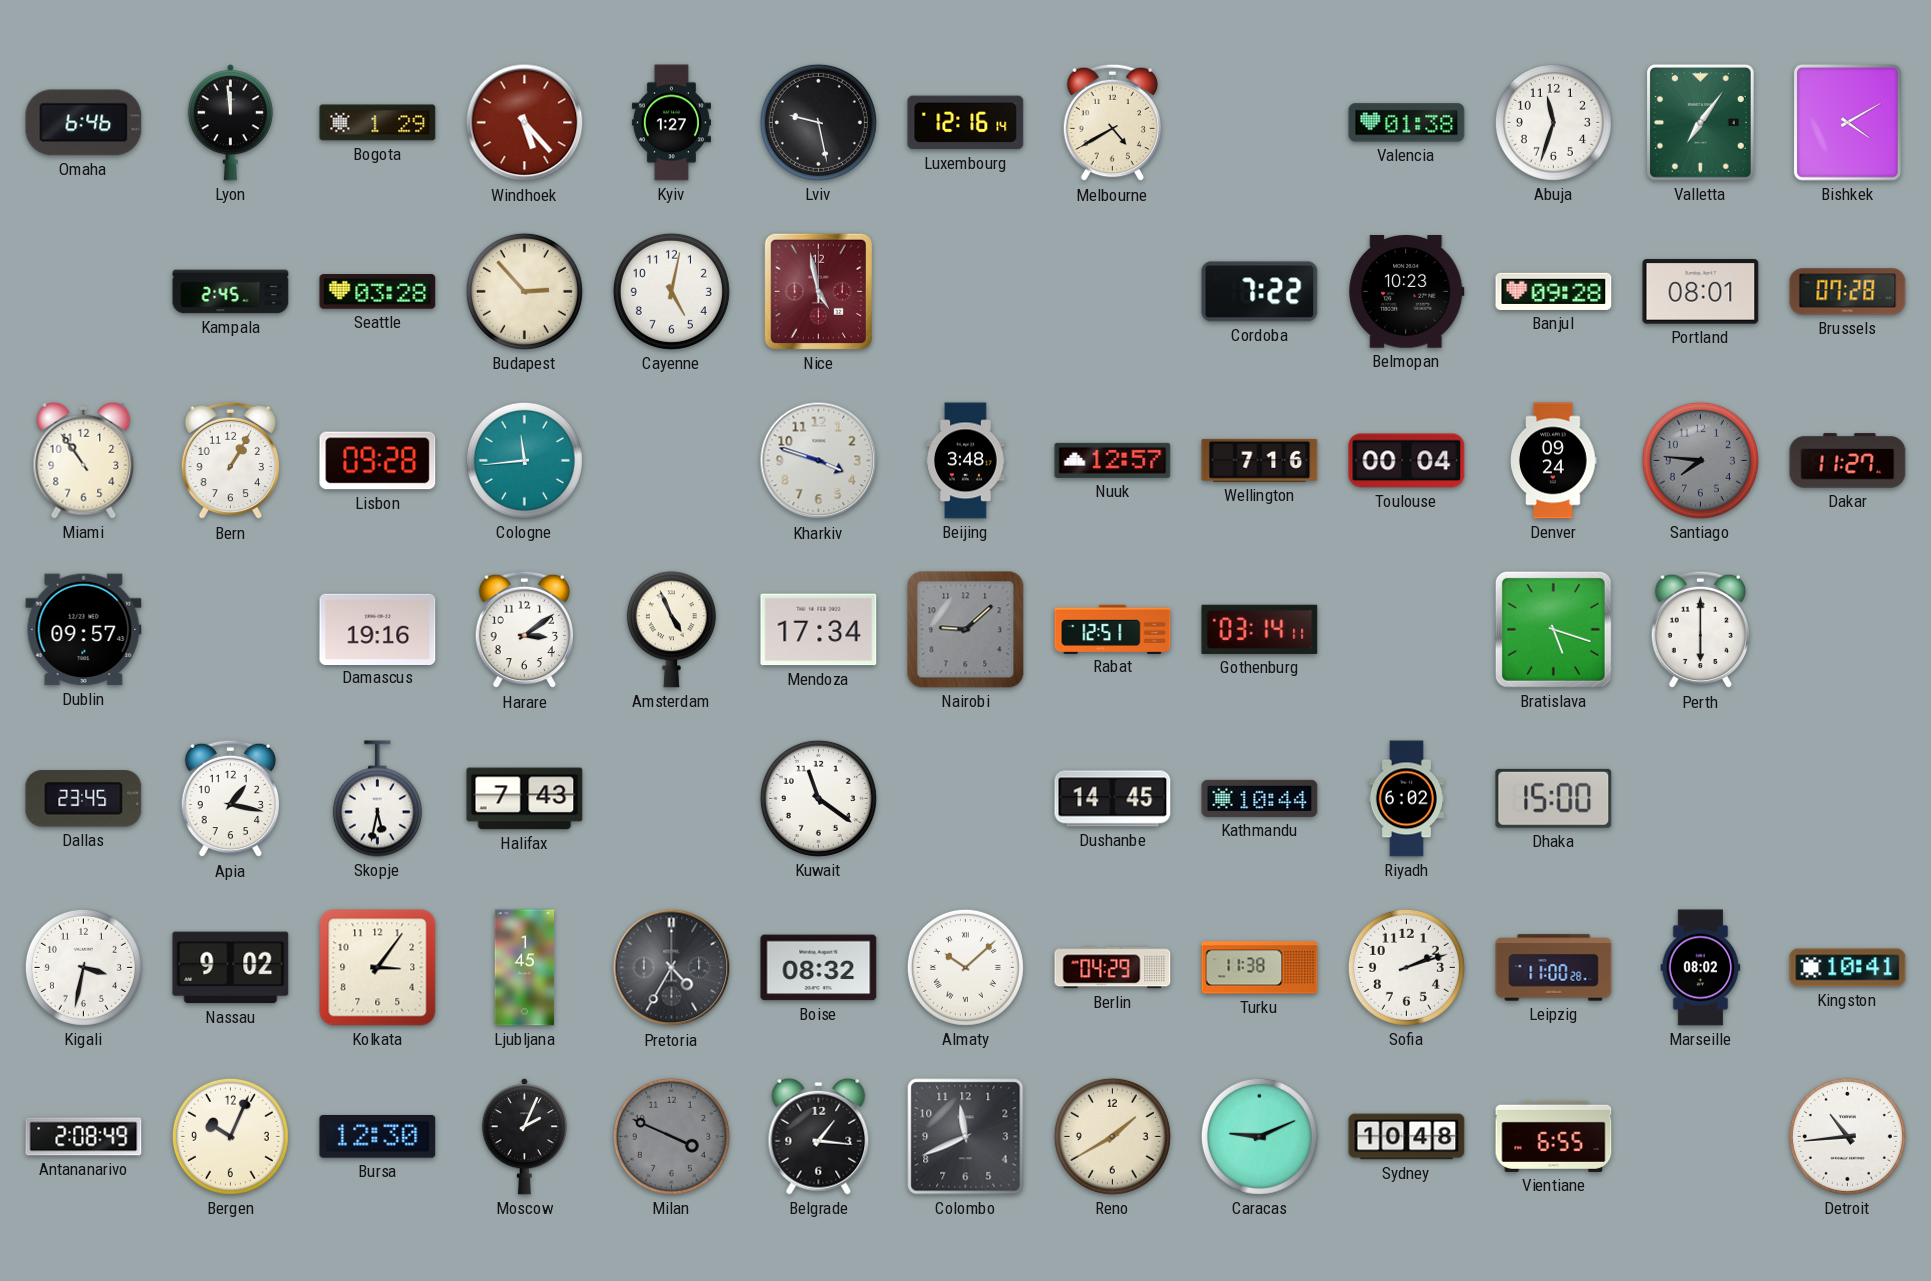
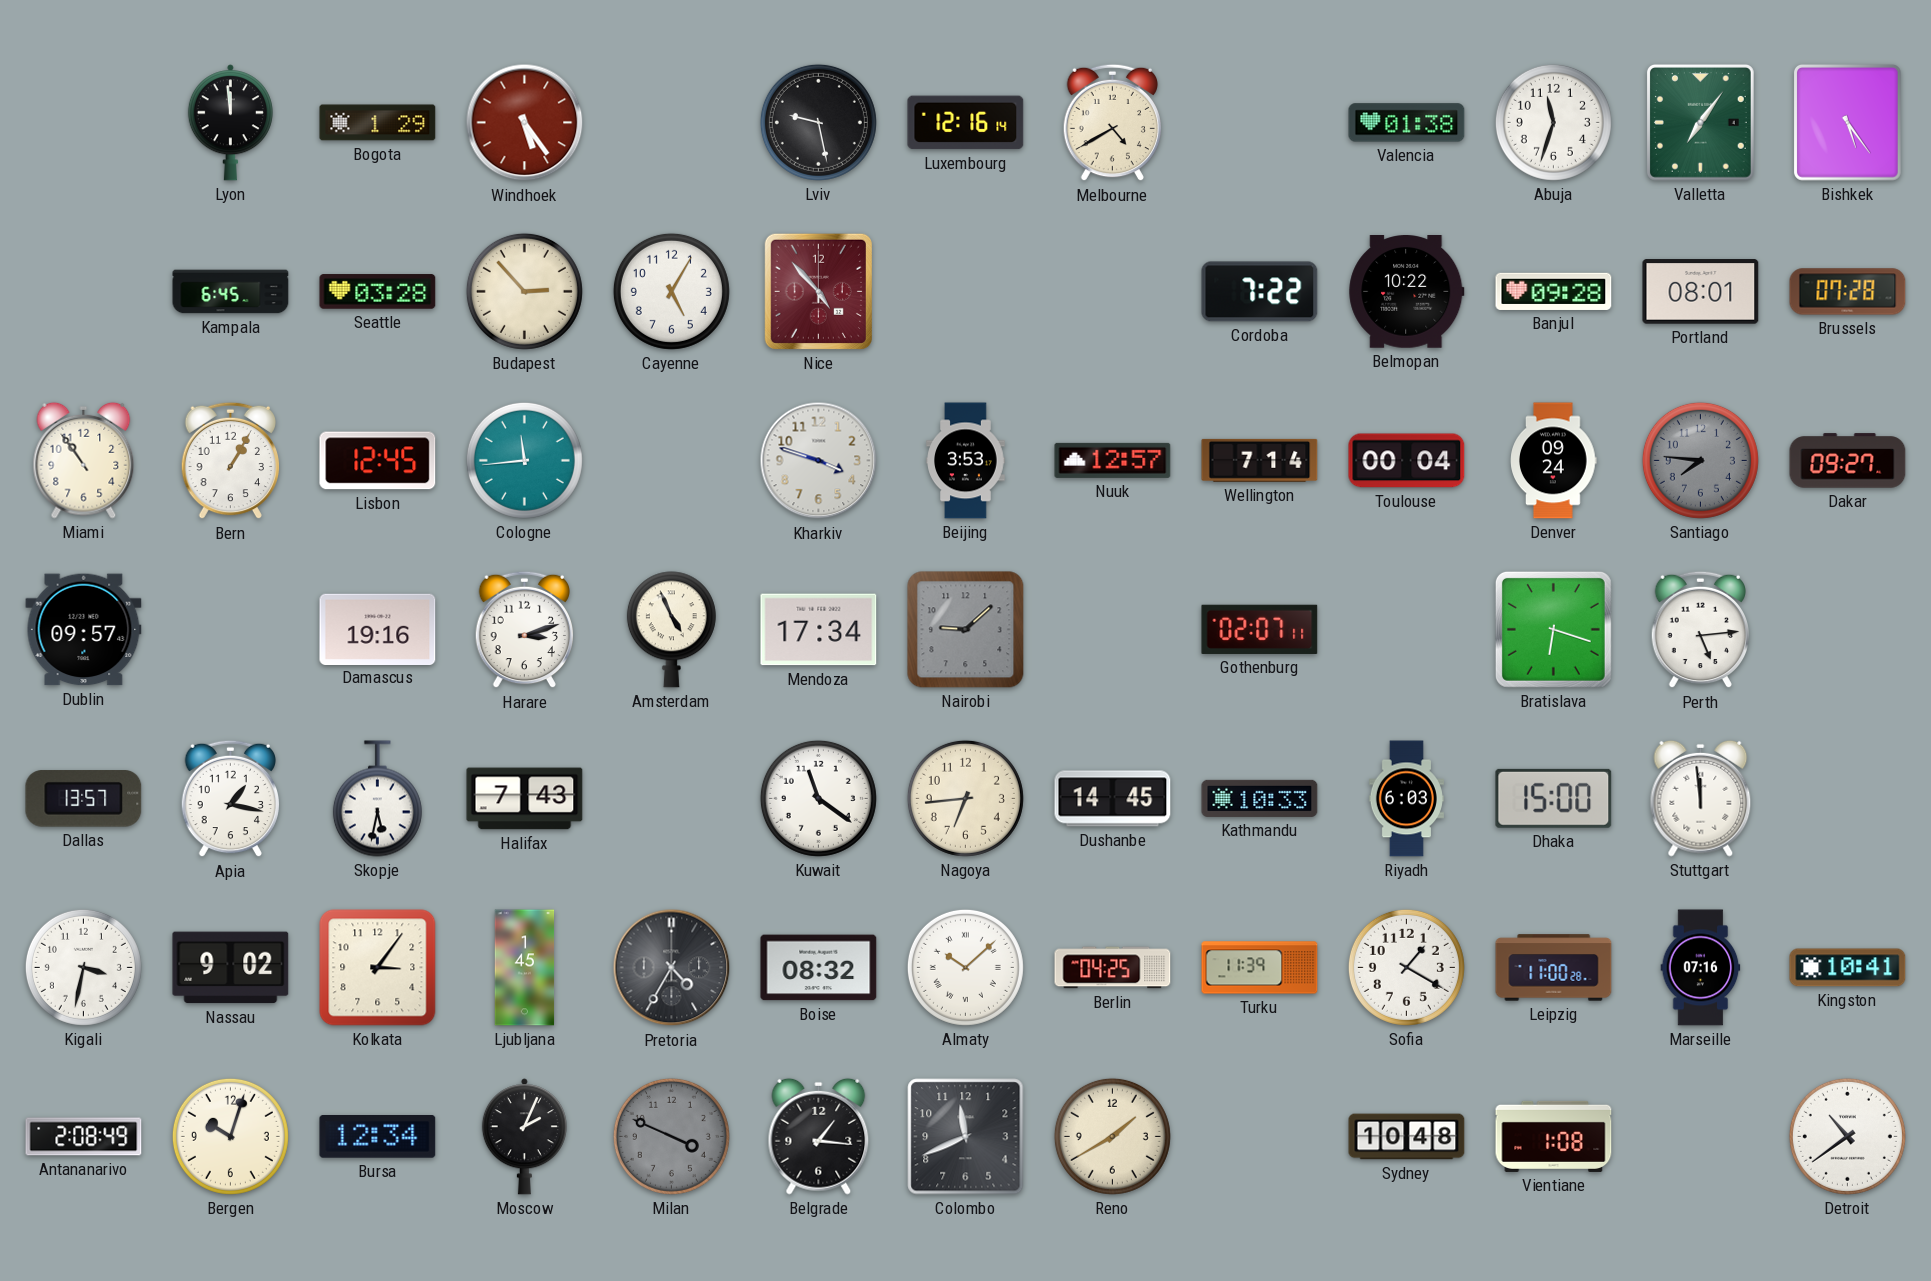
Omaha: 6:46 -> none (84, 123)
Windhoek: 5:23 -> 5:24 (525, 123)
Kyiv: 1:27 -> none (671, 123)
Bishkek: 4:10 -> 5:24 (1847, 122)
Kampala: 2:45 -> 6:45 (231, 292)
Cayenne: 5:02 -> 5:05 (671, 291)
Nice: 4:58 -> 4:53 (818, 291)
Belmopan: 10:23 -> 10:22 (1407, 292)
Lisbon: 09:28 -> 12:45 (378, 461)
Beijing: 3:48 -> 3:53 (966, 461)
Wellington: 7:16 -> 7:14 (1260, 460)
Dakar: 11:27 -> 09:27 (1848, 461)
Harare: 3:09 -> 3:12 (524, 630)
Rabat: 12:51 -> none (1113, 629)
Gothenburg: 03:14 -> 02:07 (1260, 629)
Bratislava: 5:18 -> 6:18 (1553, 629)
Perth: 6:00 -> 5:14 (1700, 630)
Dallas: 23:45 -> 13:57 (84, 799)
Nagoya: none -> 6:44 (965, 798)
Kathmandu: 10:44 -> 10:33 (1260, 798)
Riyadh: 6:02 -> 6:03 (1406, 799)
Stuttgart: none -> 11:59 (1701, 798)
Berlin: 04:29 -> 04:25 (1113, 968)
Turku: 11:38 -> 11:39 (1260, 968)
Sofia: 2:12 -> 1:20 (1406, 967)
Marseille: 08:02 -> 07:16 (1701, 968)
Bergen: 10:04 -> 10:03 (230, 1136)
Bursa: 12:30 -> 12:34 (378, 1137)
Caracas: 9:11 -> none (1259, 1136)
Vientiane: 6:55 -> 1:08 (1554, 1136)
Detroit: 10:44 -> 10:39 (1847, 1136)
